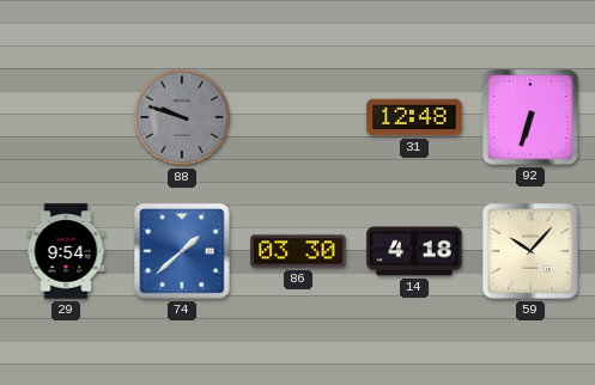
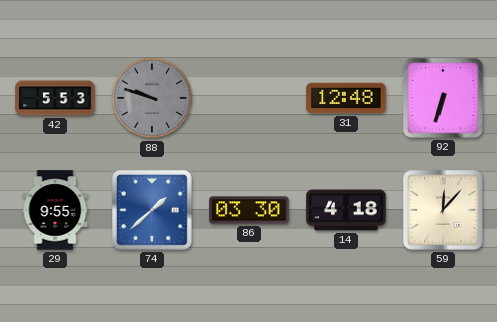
42: none -> 5:53 (55, 98)
29: 9:54 -> 9:55 (55, 210)
59: 10:07 -> 12:07 (444, 211)
